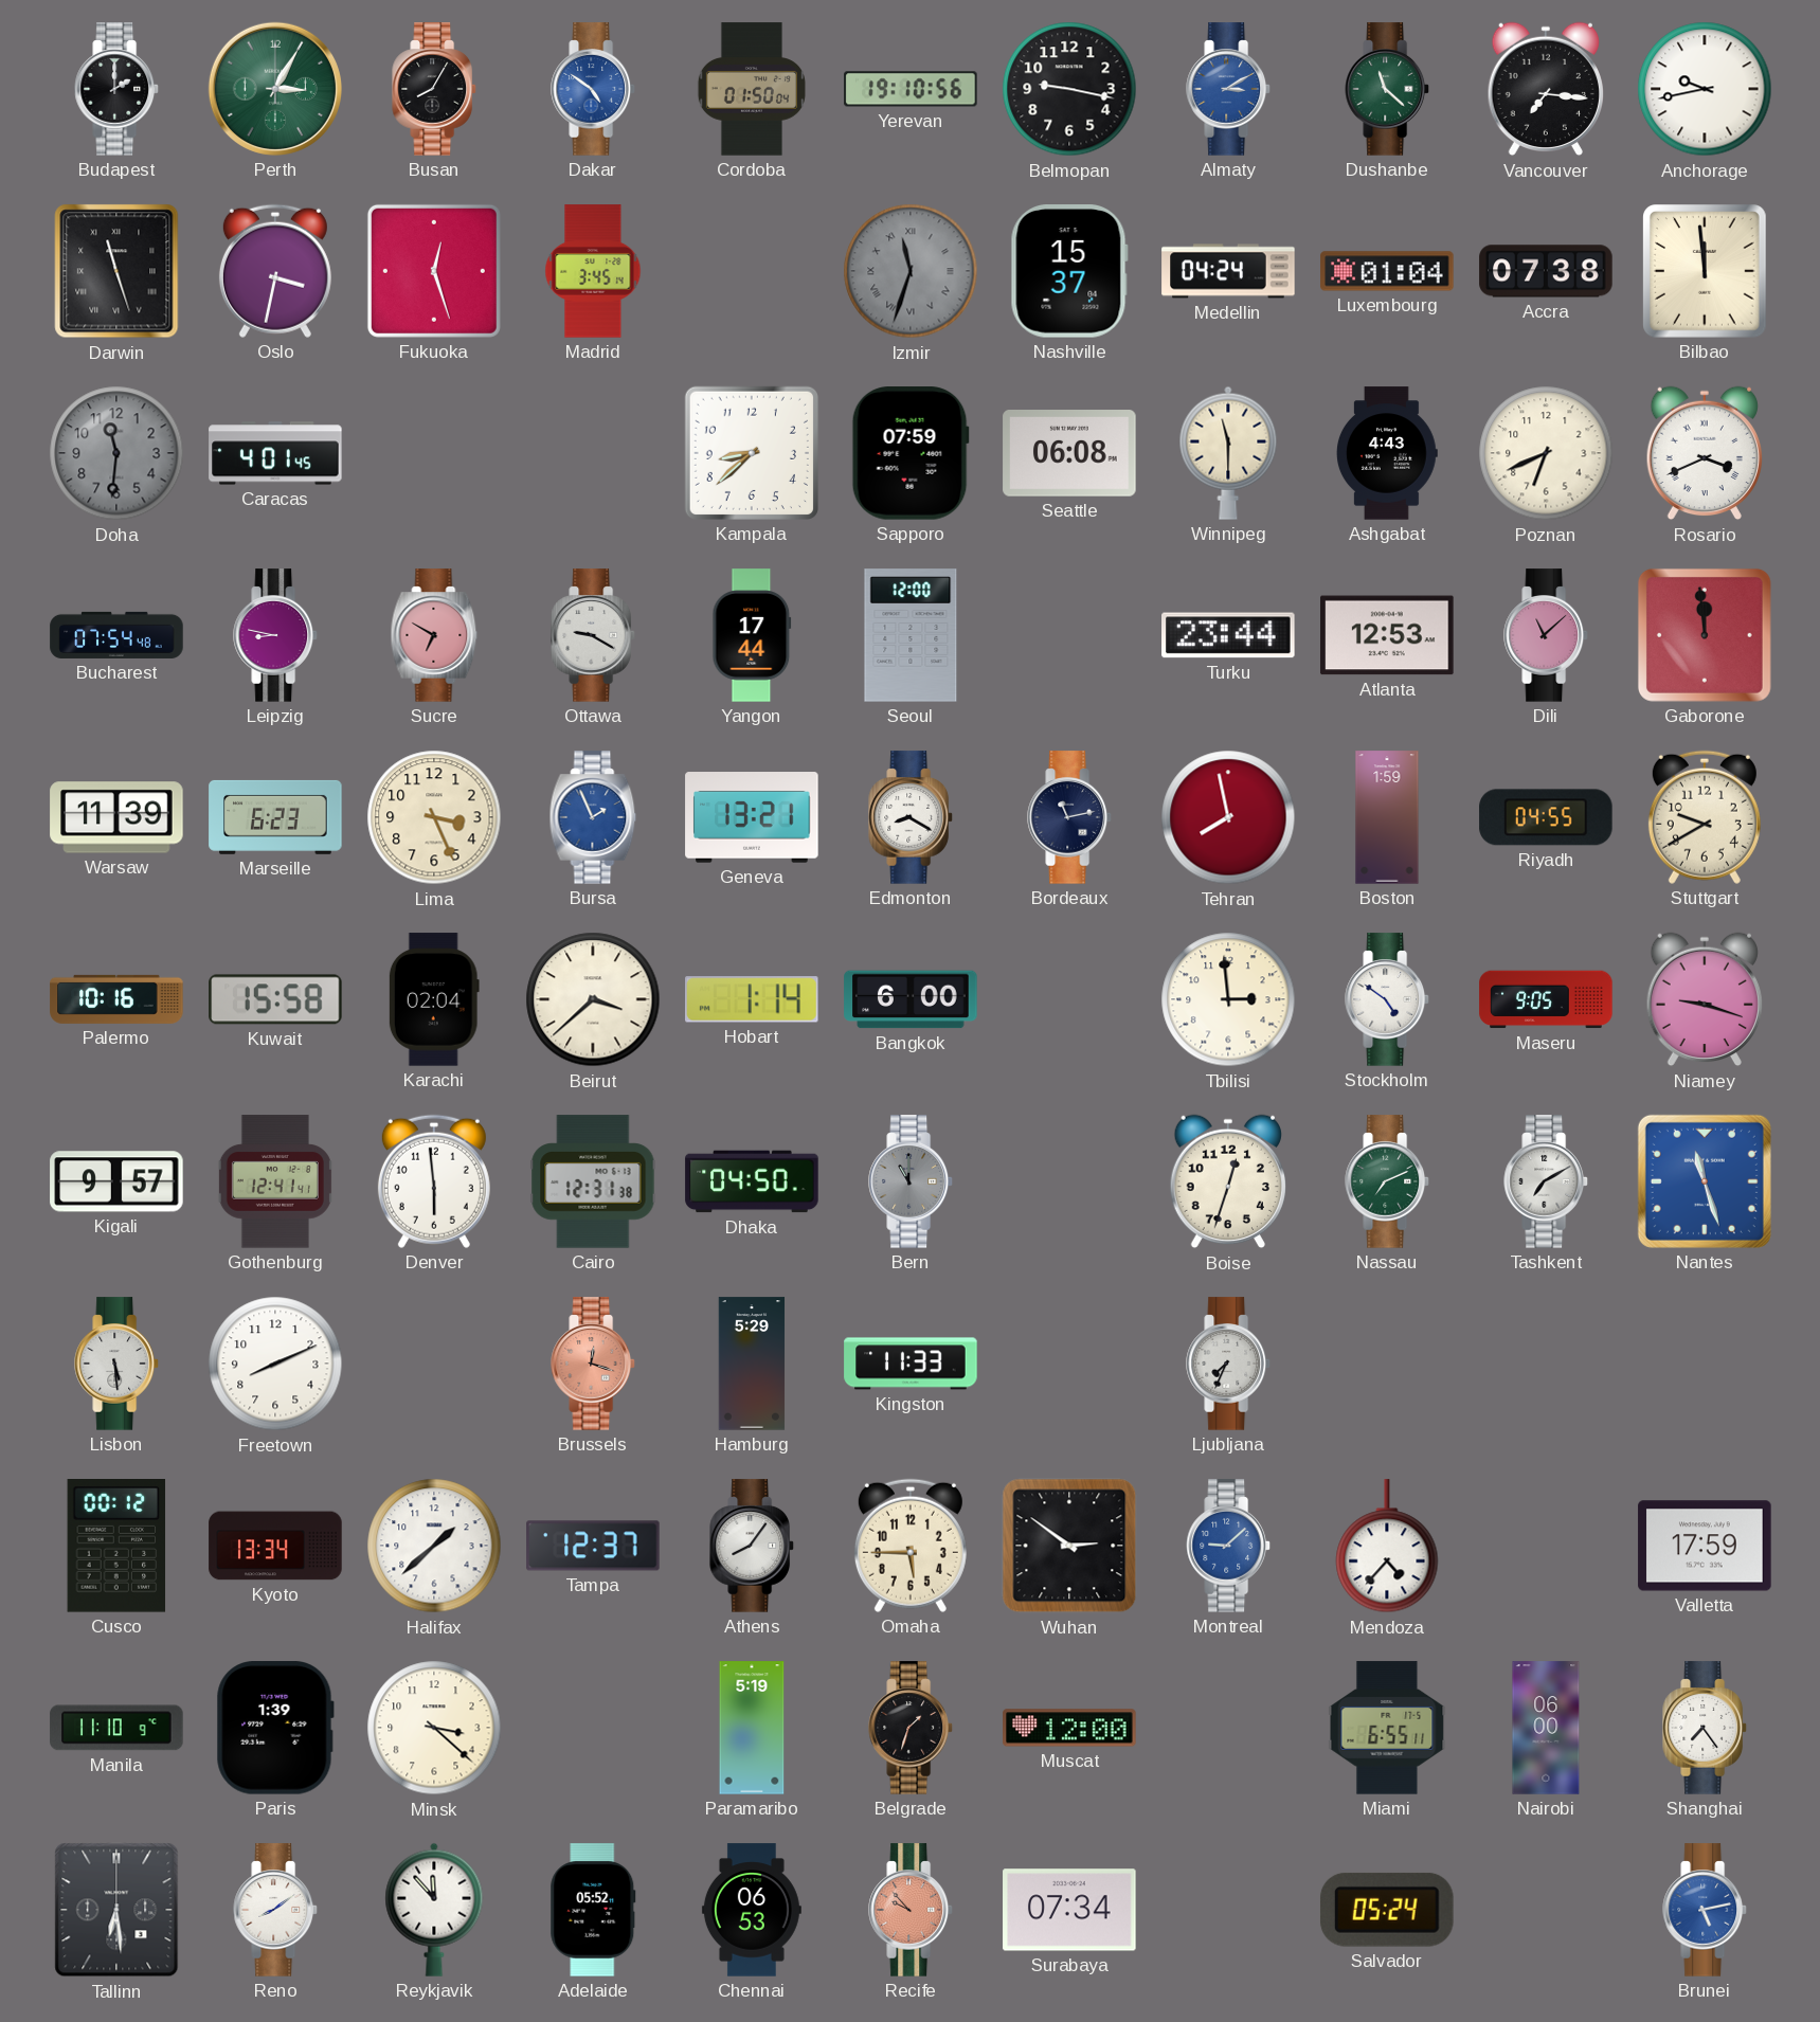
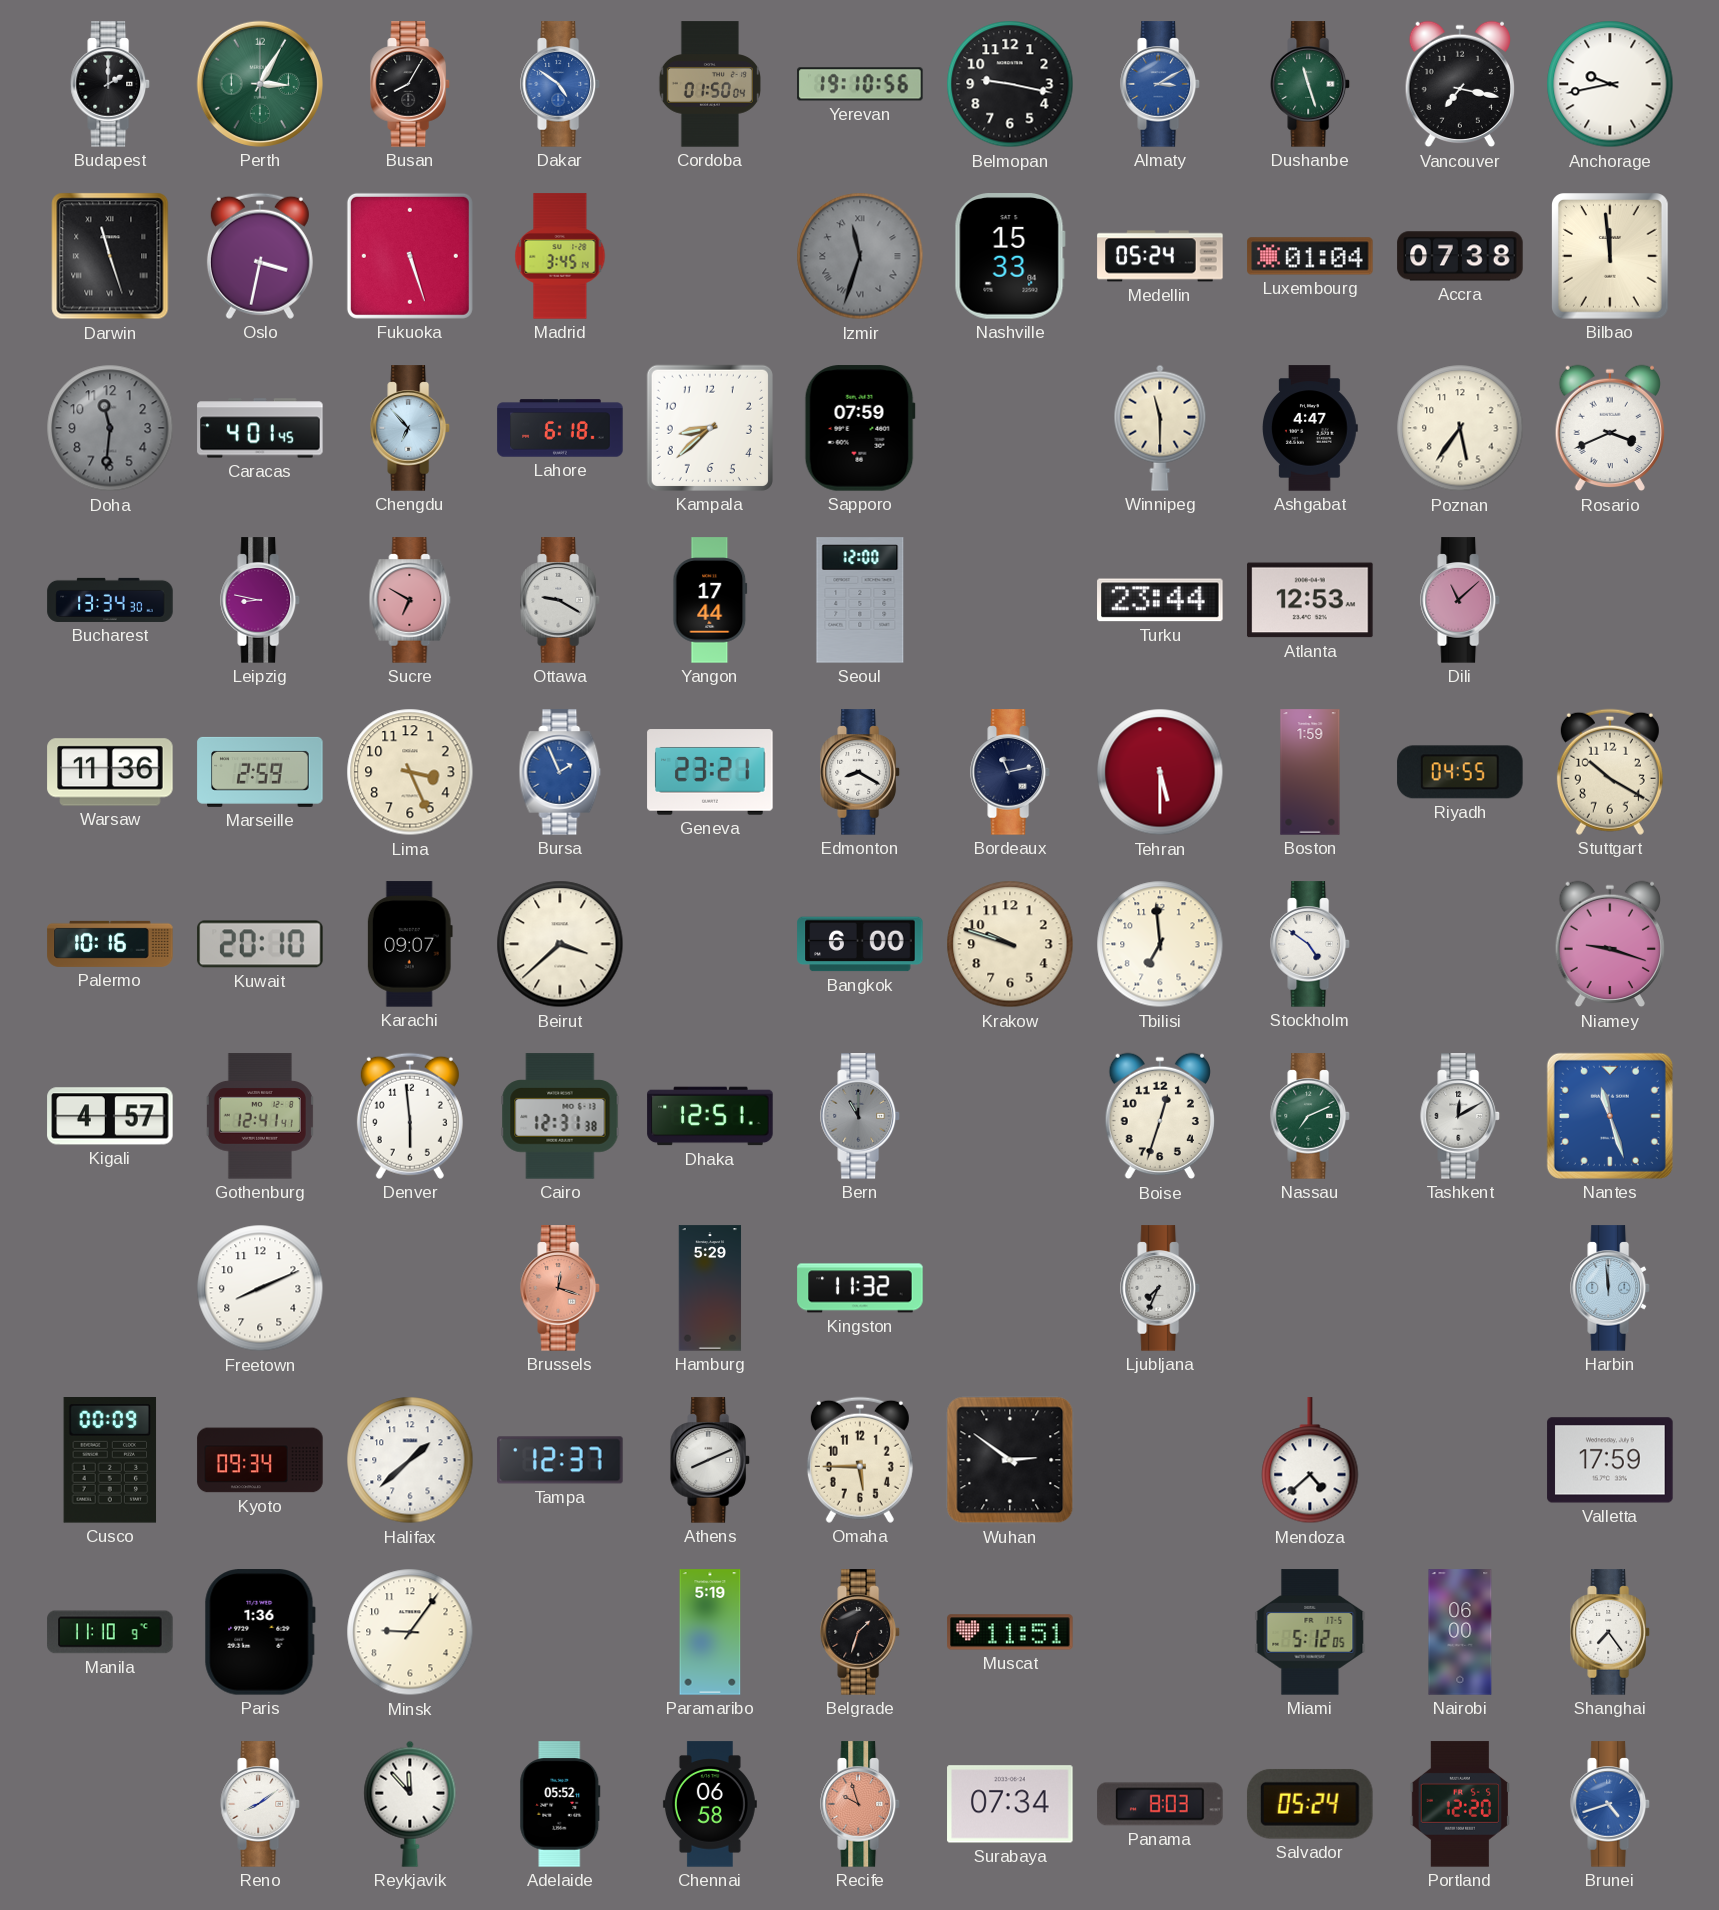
Dushanbe: 11:22 -> 11:27 (1311, 84)
Vancouver: 7:16 -> 7:17 (1459, 84)
Fukuoka: 12:27 -> 5:27 (410, 256)
Nashville: 15:37 -> 15:33 (1010, 256)
Medellin: 04:24 -> 05:24 (1160, 256)
Chengdu: none -> 6:53 (411, 428)
Lahore: none -> 6:18 (560, 428)
Seattle: 06:08 -> none (1069, 454)
Ashgabat: 4:43 -> 4:47 (1311, 428)
Poznan: 6:41 -> 5:36 (1460, 428)
Bucharest: 07:54 -> 13:34 (110, 600)
Gaborone: 11:59 -> none (1705, 635)
Warsaw: 11:39 -> 11:36 (110, 772)
Marseille: 6:23 -> 2:59 (260, 772)
Geneva: 13:21 -> 23:21 (710, 772)
Tehran: 7:58 -> 5:30 (1160, 772)
Stuttgart: 9:40 -> 10:20 (1610, 772)
Kuwait: 15:58 -> 20:10 (260, 944)
Karachi: 02:04 -> 09:07 (410, 944)
Hobart: 1:14 -> none (753, 999)
Krakow: none -> 9:48 (1010, 944)
Tbilisi: 2:59 -> 6:59 (1160, 944)
Maseru: 9:05 -> none (1546, 999)
Kigali: 9:57 -> 4:57 (110, 1116)
Dhaka: 04:50 -> 12:51 (710, 1116)
Tashkent: 7:10 -> 12:10 (1461, 1116)
Lisbon: 5:29 -> none (118, 1364)
Kingston: 11:33 -> 11:32 (860, 1288)
Harbin: none -> 11:59 (1611, 1288)
Cusco: 00:12 -> 00:09 (110, 1460)
Kyoto: 13:34 -> 09:34 (260, 1460)
Athens: 8:06 -> 8:11 (711, 1460)
Montreal: 9:08 -> none (1229, 1546)
Mendoza: 4:37 -> 4:38 (1310, 1461)
Paris: 1:39 -> 1:36 (260, 1632)
Minsk: 3:22 -> 9:06 (410, 1632)
Muscat: 12:00 -> 11:51 (1010, 1632)
Miami: 6:55 -> 5:12 (1310, 1632)
Tallinn: 6:29 -> none (116, 1910)
Chennai: 06:53 -> 06:58 (710, 1804)
Recife: 9:53 -> 9:57 (861, 1804)
Panama: none -> 8:03 (1160, 1804)
Portland: none -> 12:20 (1460, 1804)
Brunei: 5:13 -> 4:42 (1611, 1804)
